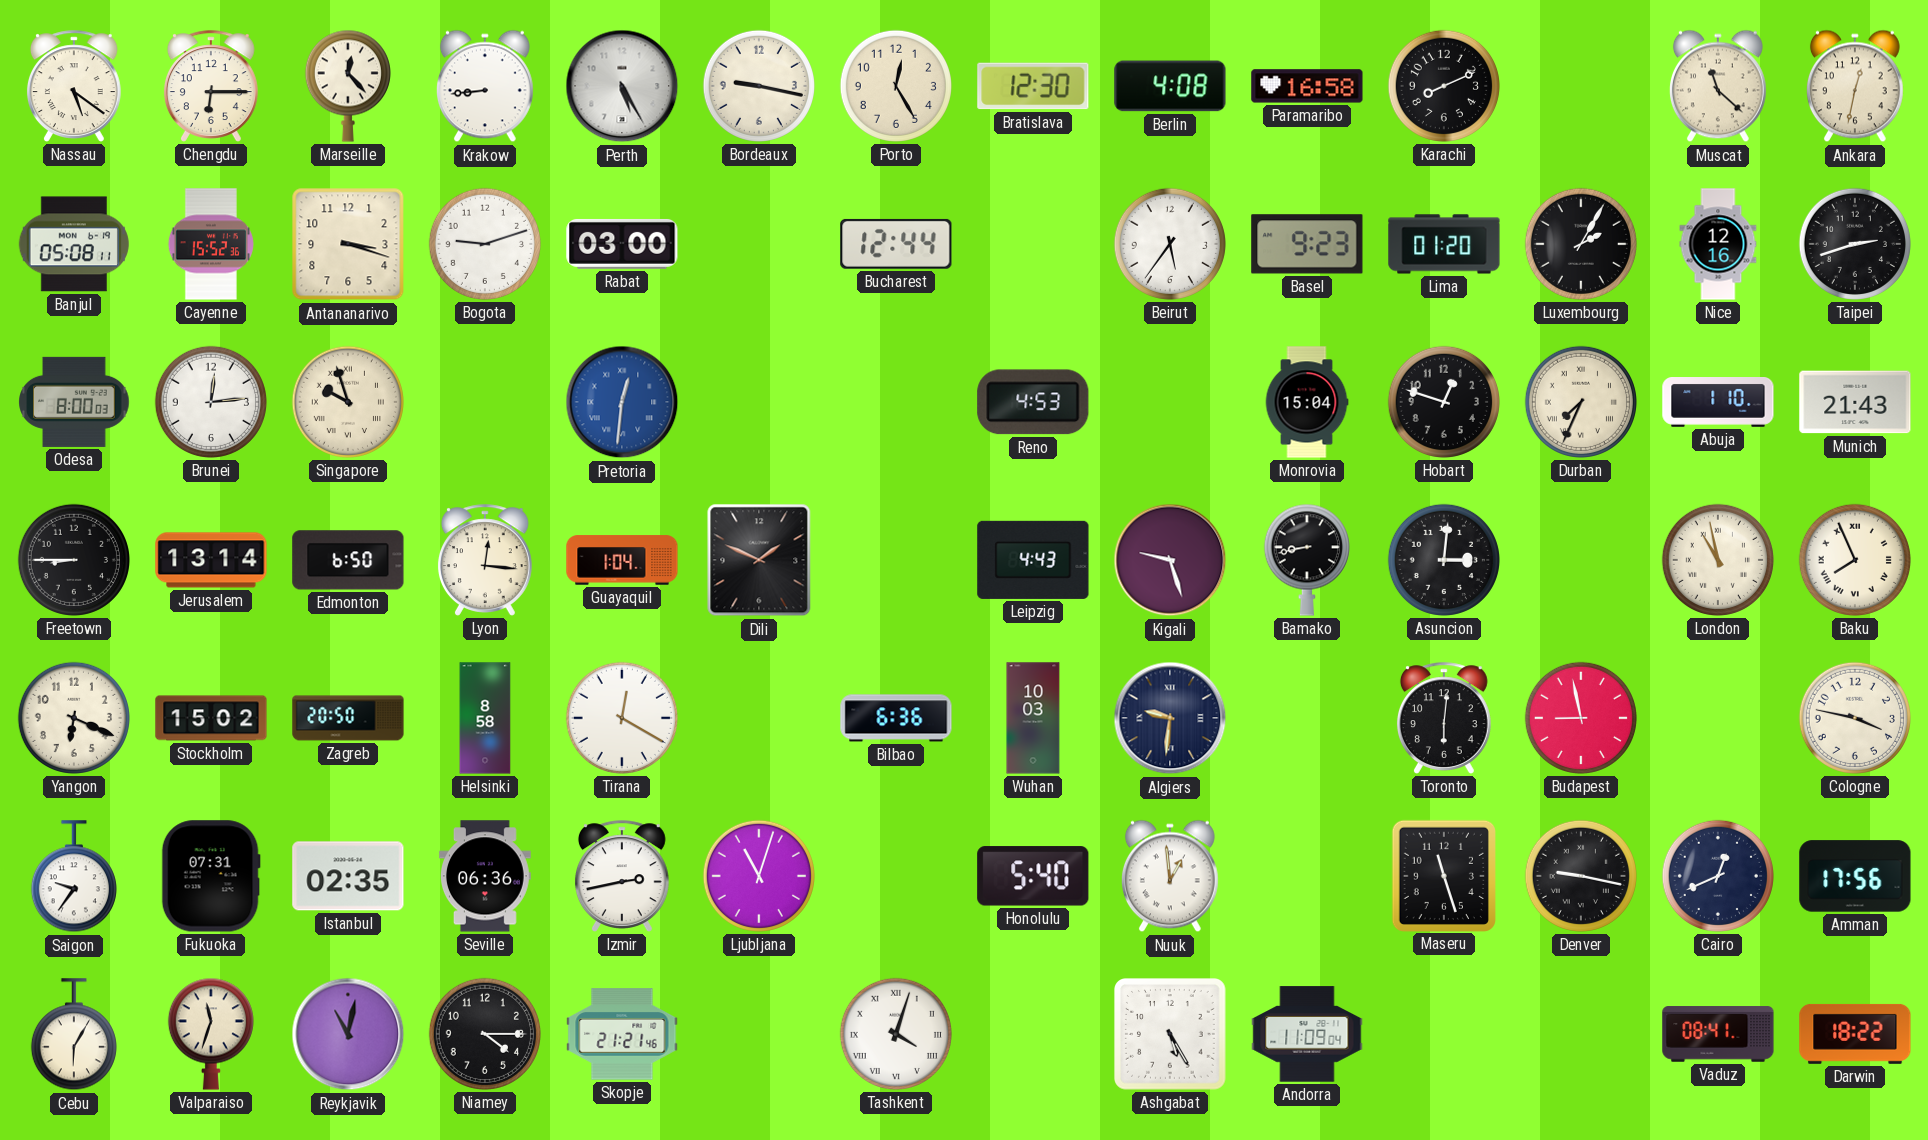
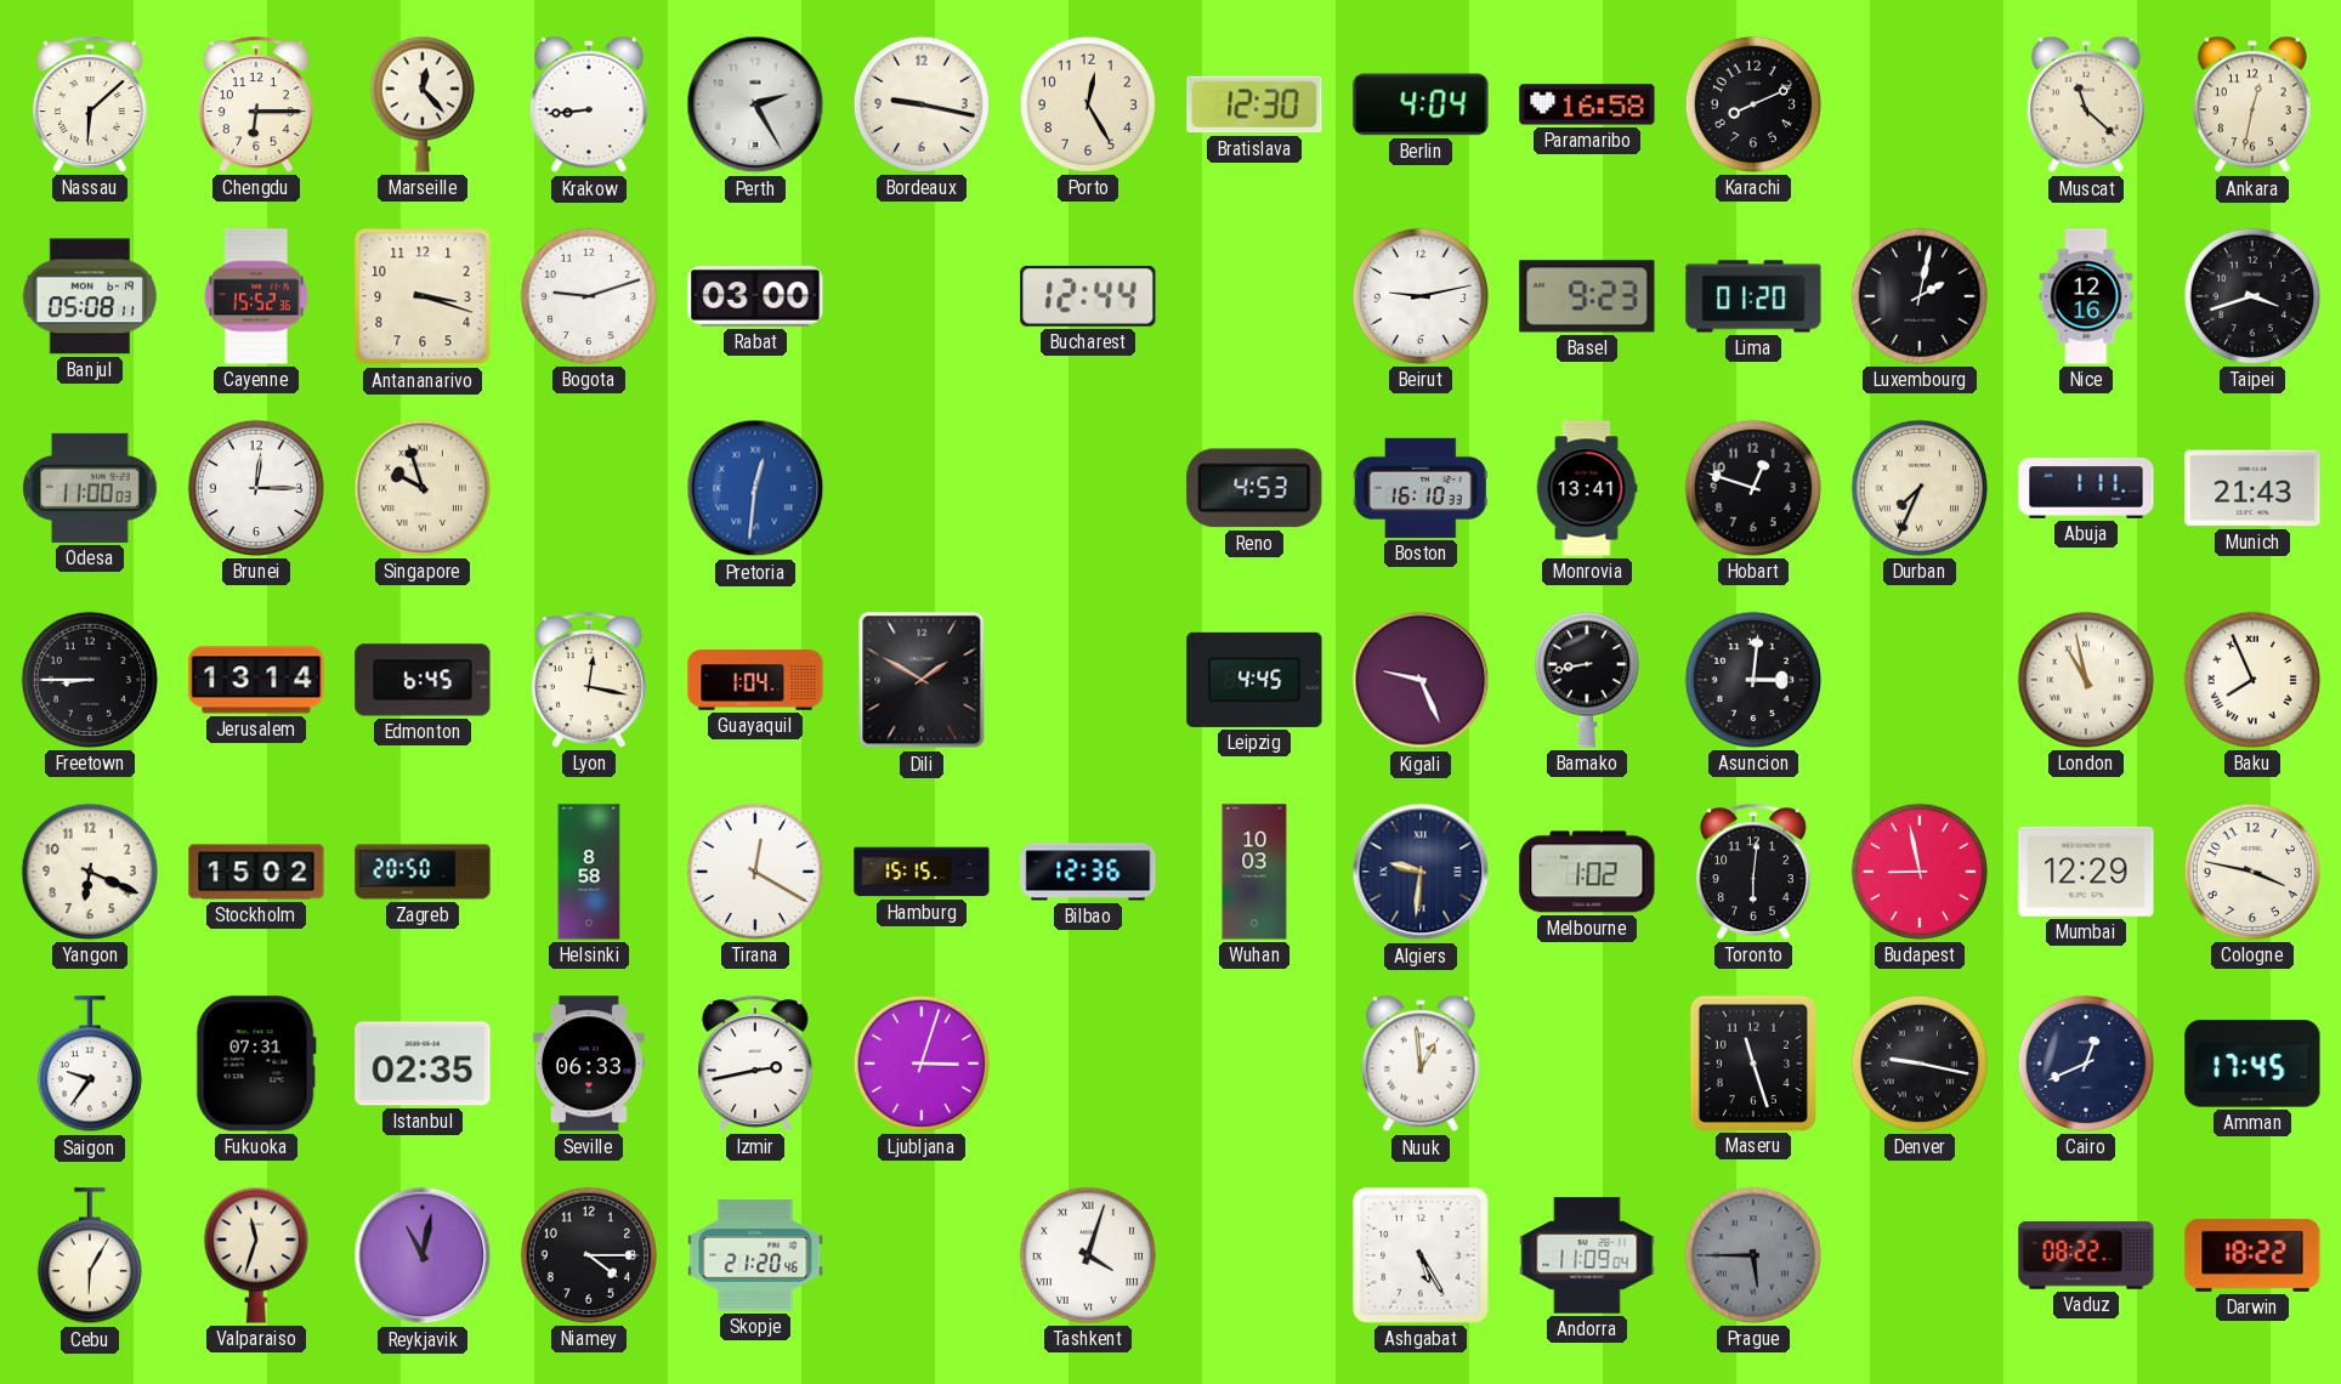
Nassau: 5:21 -> 6:08 (90, 104)
Perth: 5:25 -> 2:25 (755, 104)
Berlin: 4:08 -> 4:04 (1421, 104)
Beirut: 5:36 -> 9:13 (1421, 296)
Luxembourg: 2:05 -> 2:02 (1920, 296)
Taipei: 2:42 -> 3:42 (2252, 296)
Odesa: 8:00 -> 11:00 (90, 488)
Brunei: 12:14 -> 12:15 (256, 488)
Boston: none -> 16:10 (1421, 488)
Monrovia: 15:04 -> 13:41 (1587, 488)
Abuja: 1:10 -> 1:11 (2086, 489)
Edmonton: 6:50 -> 6:45 (423, 680)
Lyon: 12:16 -> 12:17 (589, 680)
Dili: 1:49 -> 1:50 (922, 680)
Leipzig: 4:43 -> 4:45 (1254, 680)
Kigali: 9:27 -> 9:26 (1421, 680)
Hamburg: none -> 15:15 (922, 872)
Bilbao: 6:36 -> 12:36 (1088, 872)
Melbourne: none -> 1:02 (1587, 872)
Mumbai: none -> 12:29 (2086, 872)
Seville: 06:36 -> 06:33 (589, 1063)
Ljubljana: 11:03 -> 3:03 (922, 1063)
Honolulu: 5:40 -> none (1033, 876)
Amman: 17:56 -> 17:45 (2252, 1063)
Skopje: 21:21 -> 21:20 (755, 1255)
Prague: none -> 5:45 (1753, 1255)
Vaduz: 08:41 -> 08:22 (2086, 1255)
